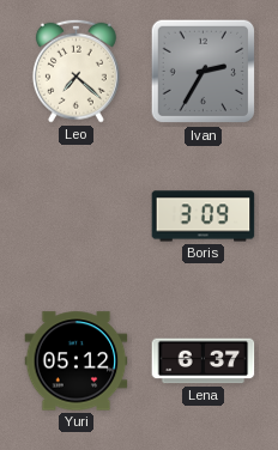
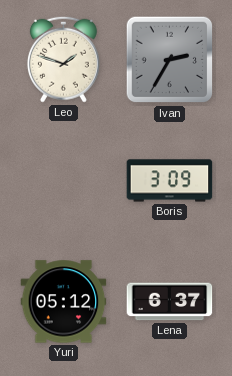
Leo: 7:22 -> 1:48 (63, 59)
